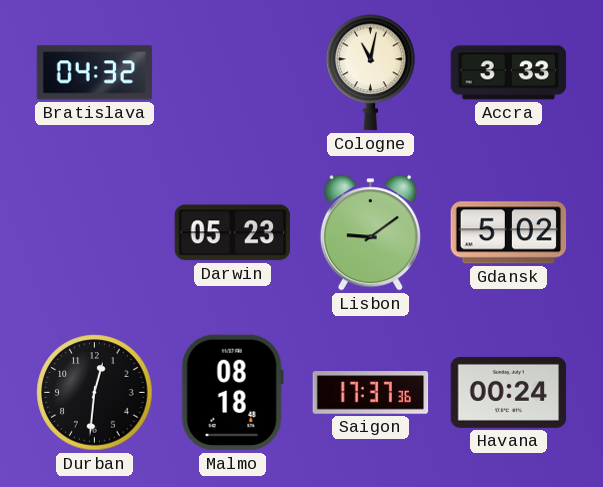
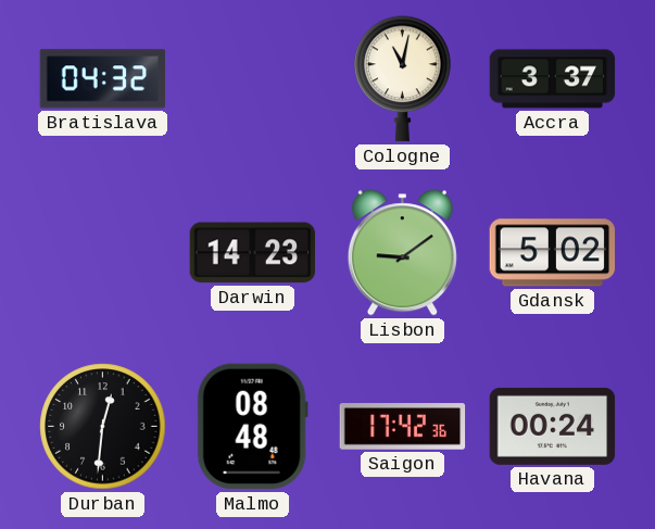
Accra: 3:33 -> 3:37 (553, 79)
Darwin: 05:23 -> 14:23 (253, 253)
Malmo: 08:18 -> 08:48 (252, 427)
Saigon: 17:37 -> 17:42 (403, 427)
